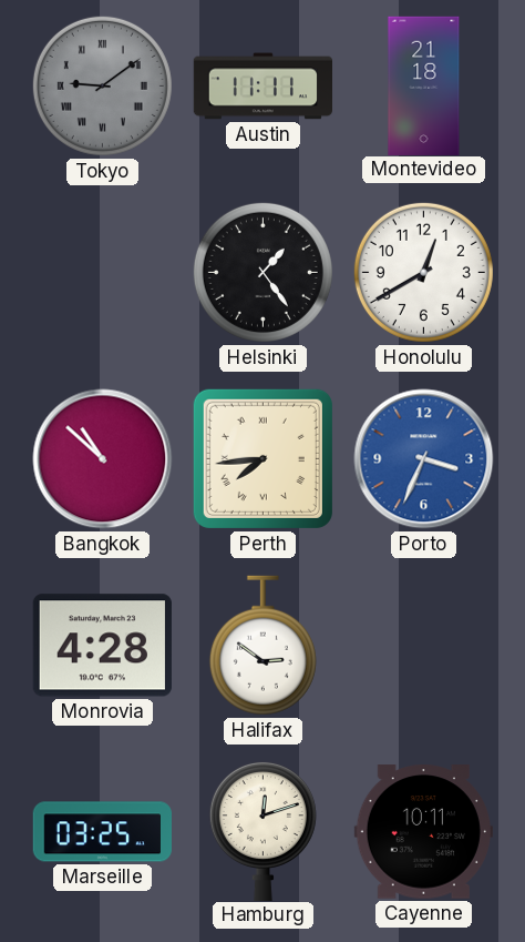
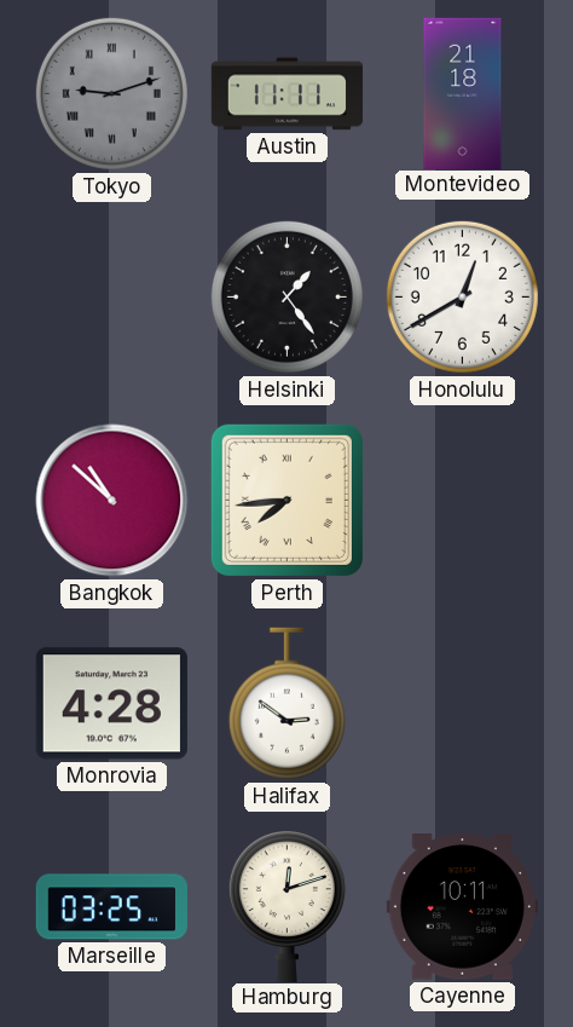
Tokyo: 9:09 -> 9:12 (111, 93)
Porto: 3:34 -> none (424, 459)
